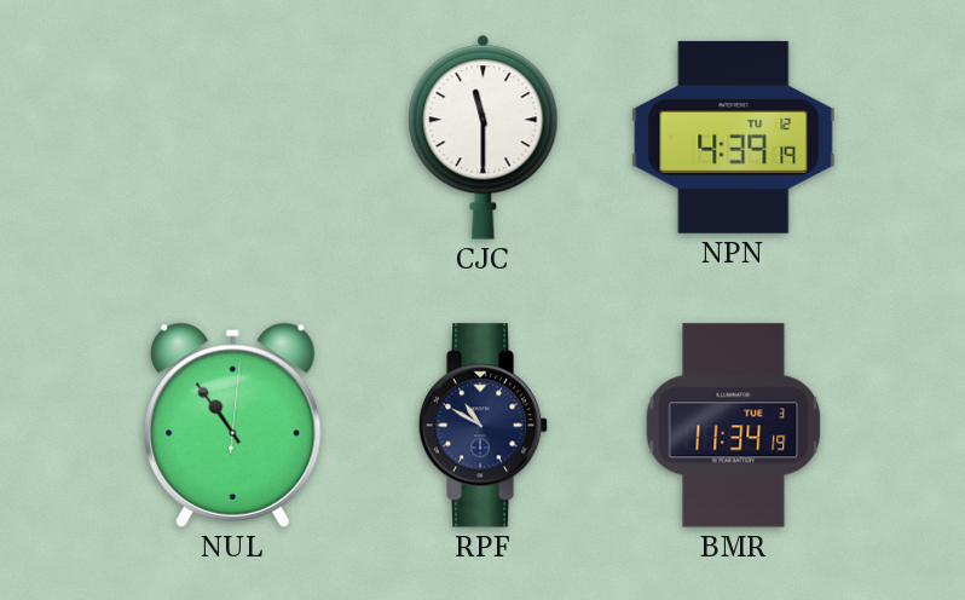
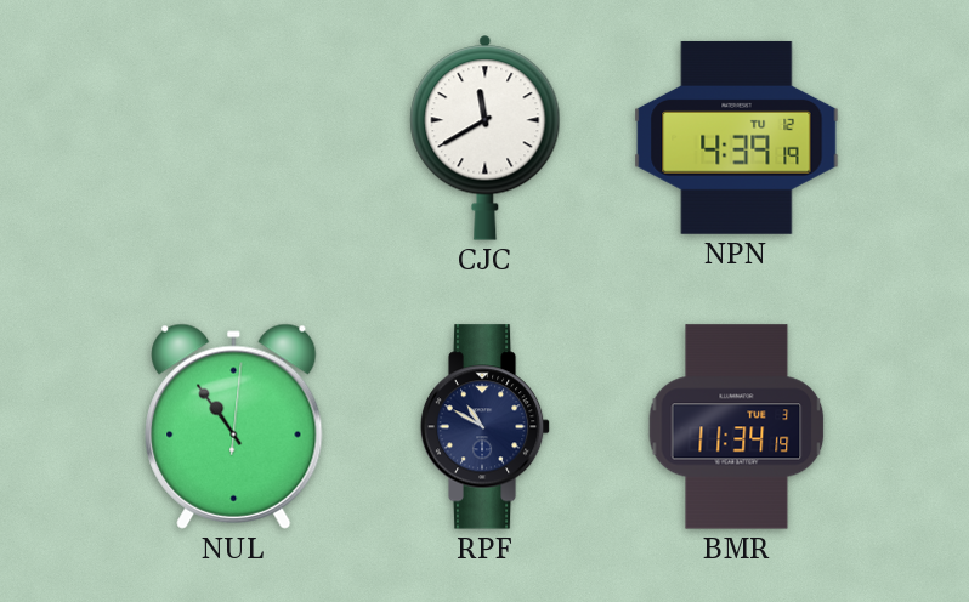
CJC: 11:30 -> 11:40 (486, 137)
